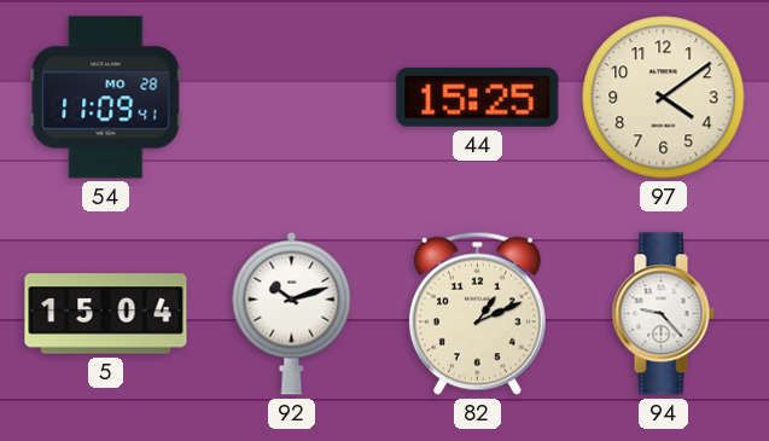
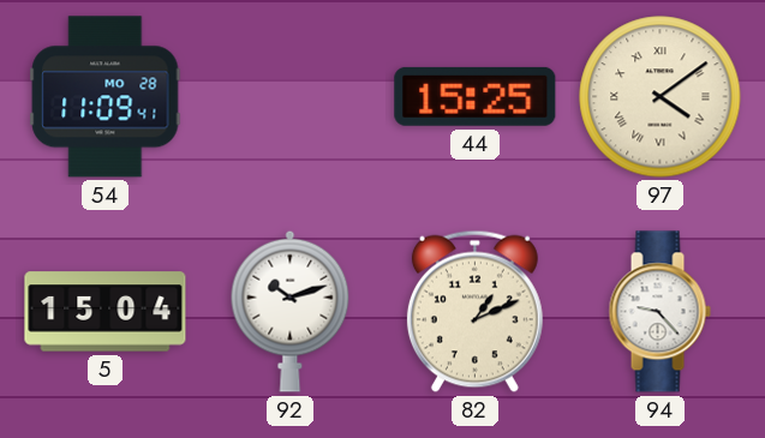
97 numerals: Arabic -> Roman (661, 97)
